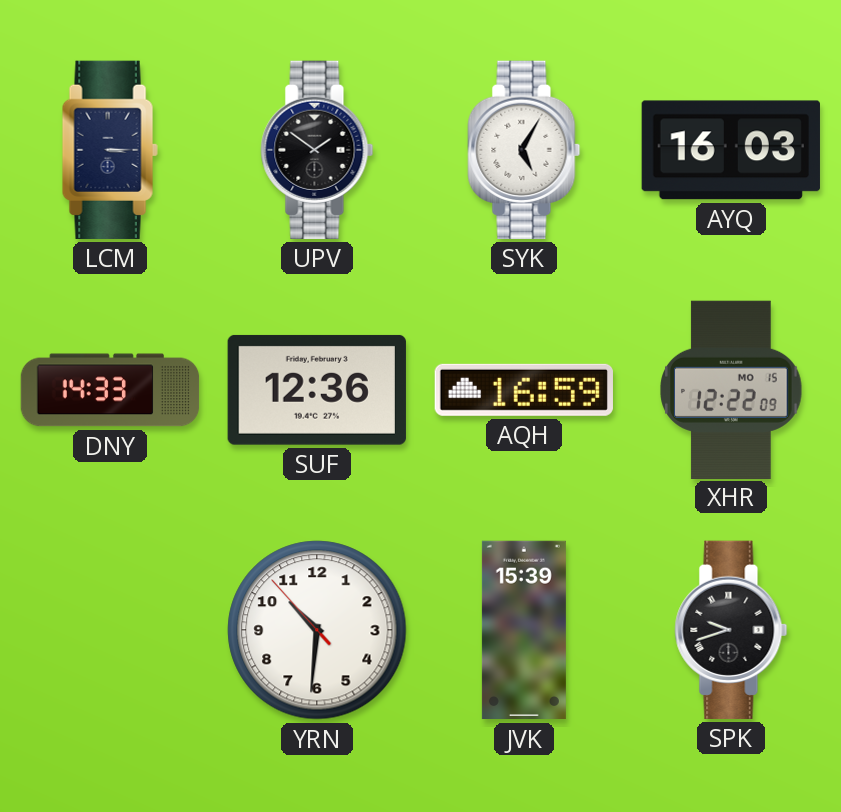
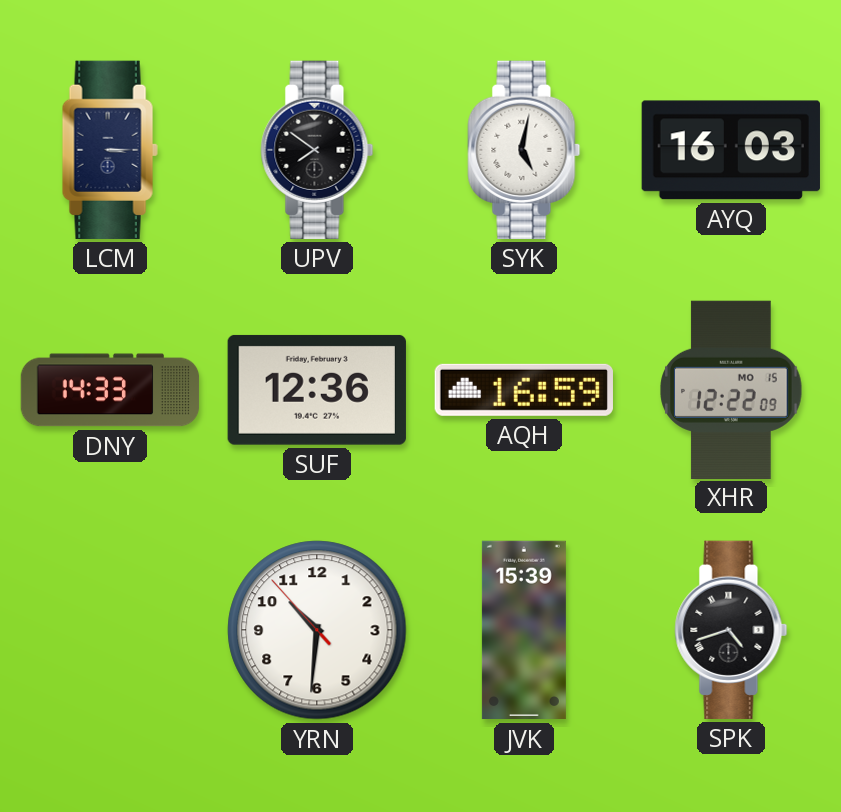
UPV: 1:51 -> 7:51 (317, 150)
SYK: 5:05 -> 5:02 (524, 150)
SPK: 9:42 -> 4:42 (731, 630)
